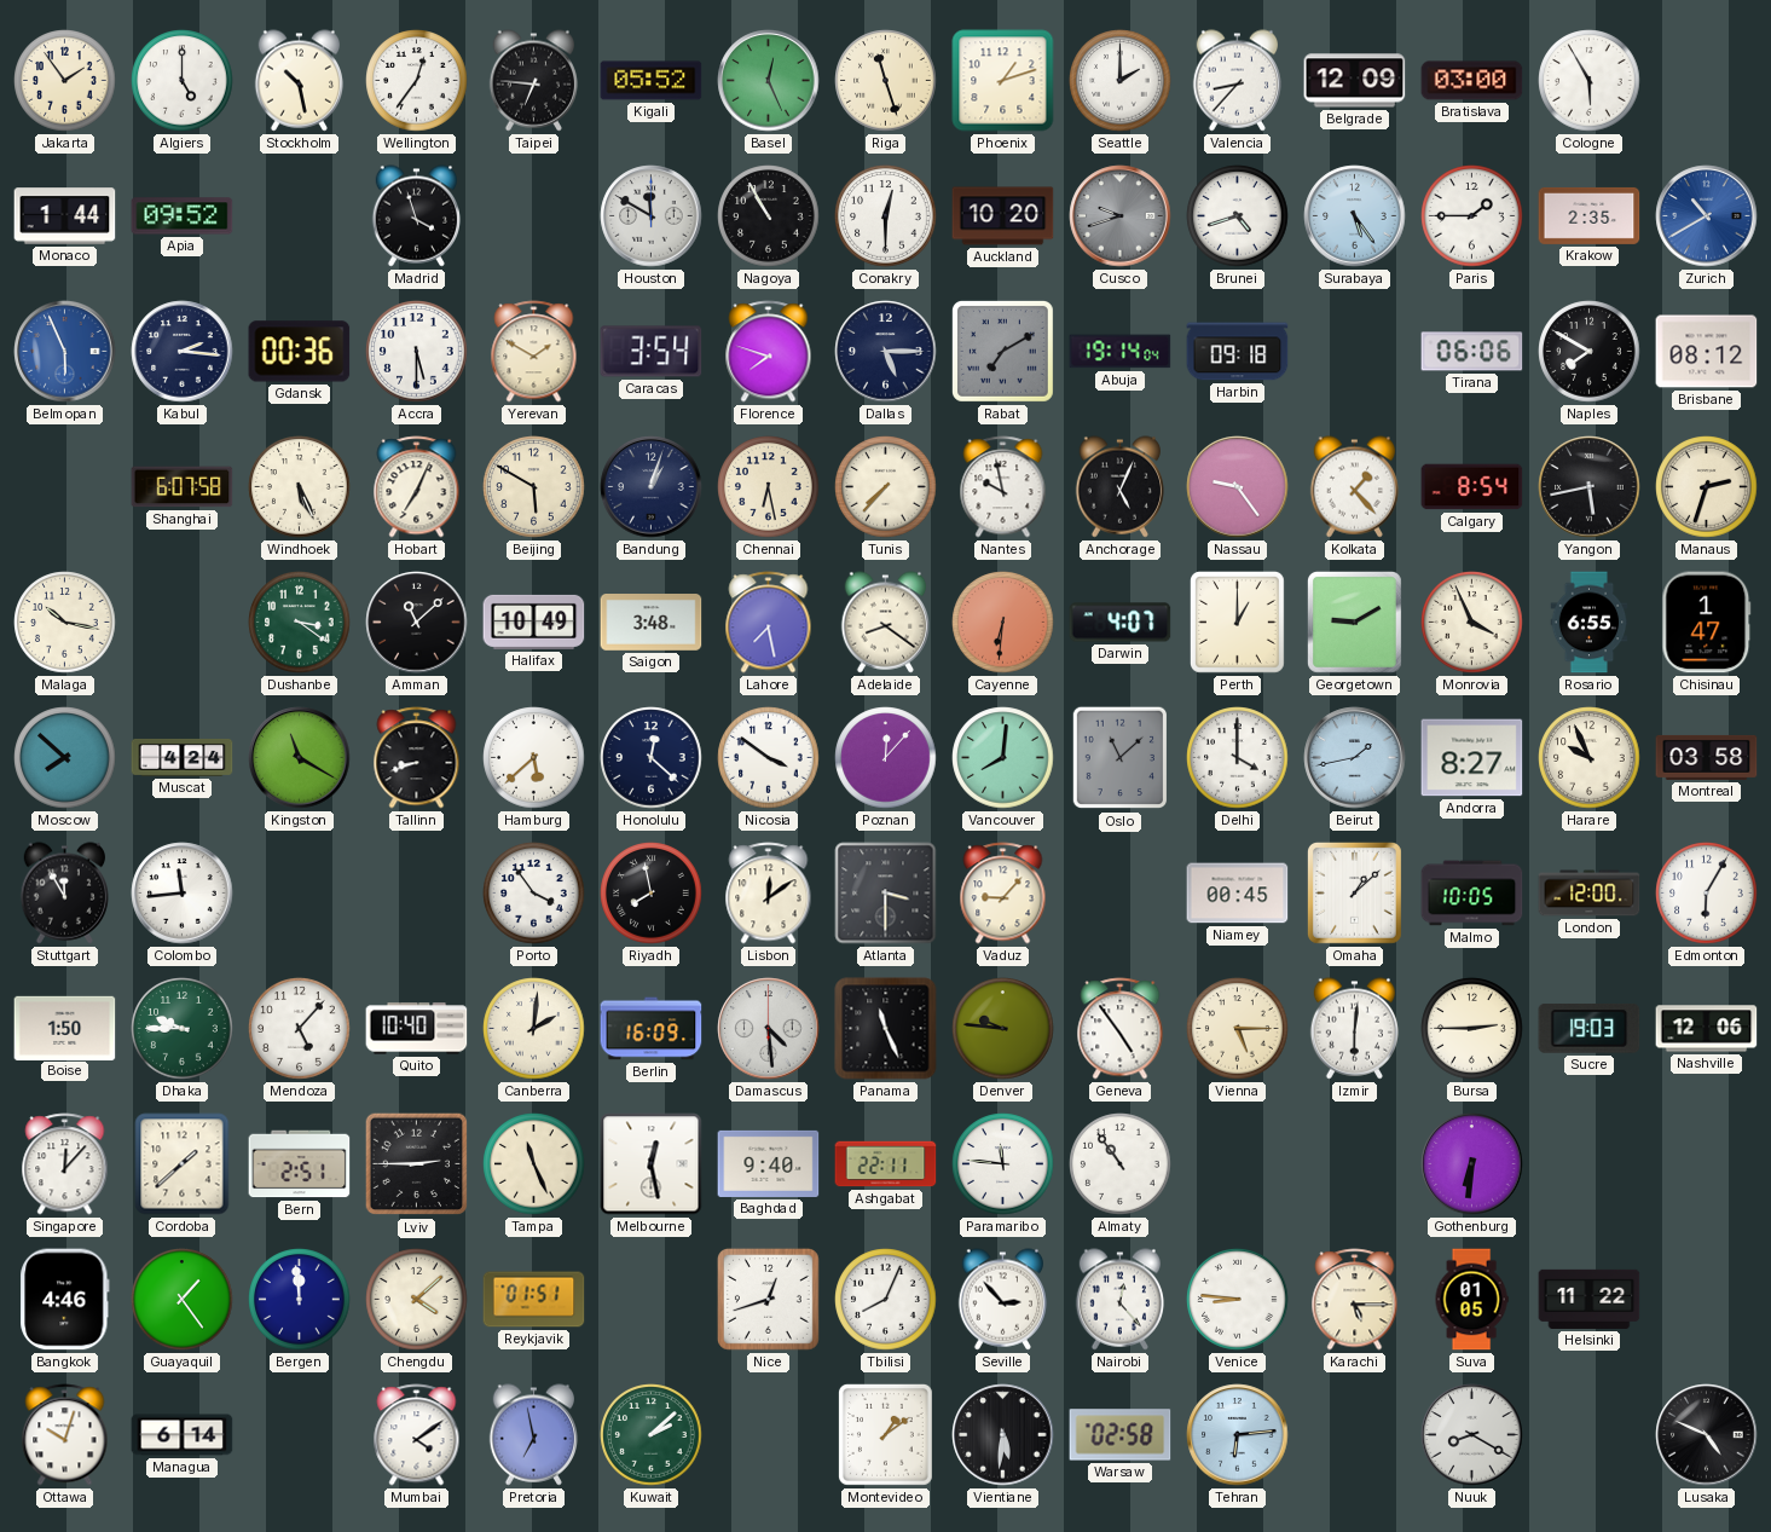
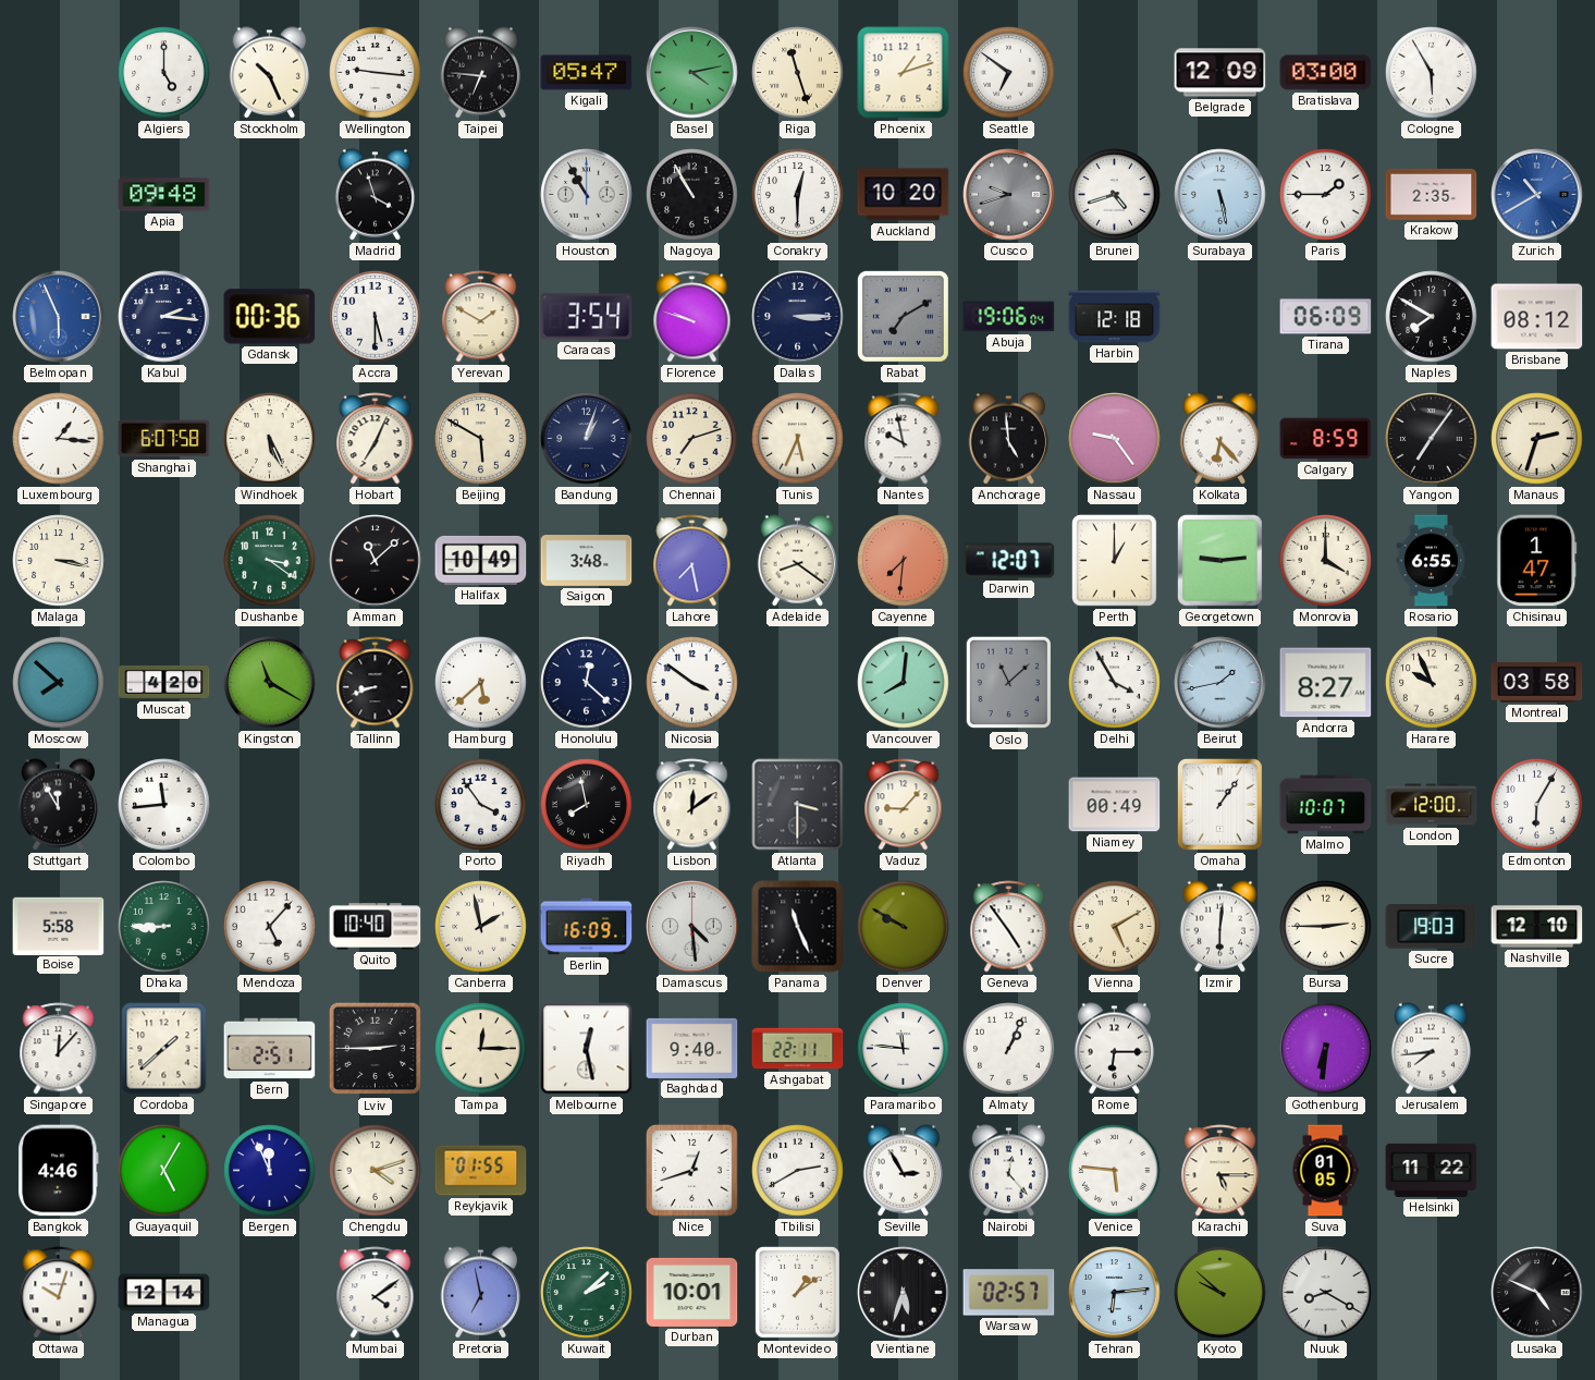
Jakarta: 1:54 -> none (65, 81)
Stockholm: 10:28 -> 10:26 (270, 73)
Wellington: 12:36 -> 9:16 (376, 73)
Kigali: 05:52 -> 05:47 (587, 73)
Basel: 12:26 -> 4:13 (692, 73)
Seattle: 2:00 -> 6:51 (1009, 73)
Valencia: 8:37 -> none (1238, 81)
Monaco: 1:44 -> none (65, 216)
Apia: 09:52 -> 09:48 (164, 195)
Houston: 11:50 -> 10:55 (587, 195)
Surabaya: 5:24 -> 5:28 (1220, 195)
Florence: 7:48 -> 9:48 (692, 317)
Dallas: 5:15 -> 3:15 (798, 317)
Abuja: 19:14 -> 19:06 (1009, 317)
Harbin: 09:18 -> 12:18 (1115, 317)
Tirana: 06:06 -> 06:09 (1326, 317)
Luxembourg: none -> 1:16 (59, 439)
Chennai: 6:28 -> 7:12 (692, 439)
Tunis: 7:37 -> 5:34 (798, 439)
Anchorage: 5:04 -> 4:59 (1009, 439)
Kolkata: 1:23 -> 6:23 (1220, 439)
Calgary: 8:54 -> 8:59 (1326, 439)
Yangon: 5:43 -> 7:06 (1432, 439)
Malaga: 10:17 -> 3:17 (59, 561)
Cayenne: 6:31 -> 7:31 (904, 561)
Darwin: 4:07 -> 12:07 (1009, 561)
Georgetown: 9:10 -> 9:14 (1219, 560)
Monrovia: 3:56 -> 4:00 (1326, 561)
Muscat: 4:24 -> 4:20 (164, 683)
Poznan: 12:07 -> none (886, 758)
Delhi: 4:00 -> 3:55 (1115, 683)
Niamey: 00:45 -> 00:49 (1115, 805)
Omaha: 1:08 -> 1:06 (1219, 804)
Malmo: 10:05 -> 10:07 (1326, 805)
Boise: 1:50 -> 5:58 (59, 926)
Dhaka: 9:45 -> 8:45 (164, 927)
Canberra: 2:01 -> 1:58 (481, 927)
Denver: 9:46 -> 9:50 (904, 927)
Vienna: 5:15 -> 5:10 (1115, 927)
Nashville: 12:06 -> 12:10 (1537, 927)
Tampa: 11:26 -> 12:15 (481, 1049)
Almaty: 10:54 -> 1:04 (1009, 1049)
Rome: none -> 6:15 (1115, 1049)
Jerusalem: none -> 7:44 (1432, 1049)
Guayaquil: 1:24 -> 5:05 (164, 1171)
Bergen: 11:59 -> 11:56 (270, 1171)
Chengdu: 4:08 -> 4:12 (376, 1171)
Reykjavik: 01:51 -> 01:55 (481, 1171)
Tbilisi: 8:04 -> 2:40 (798, 1171)
Seville: 2:53 -> 2:55 (904, 1171)
Venice: 8:46 -> 5:46 (1115, 1171)
Managua: 6:14 -> 12:14 (164, 1293)
Durban: none -> 10:01 (692, 1292)
Vientiane: 5:31 -> 5:33 (904, 1293)
Warsaw: 02:58 -> 02:57 (1009, 1293)
Kyoto: none -> 9:52 (1220, 1293)
